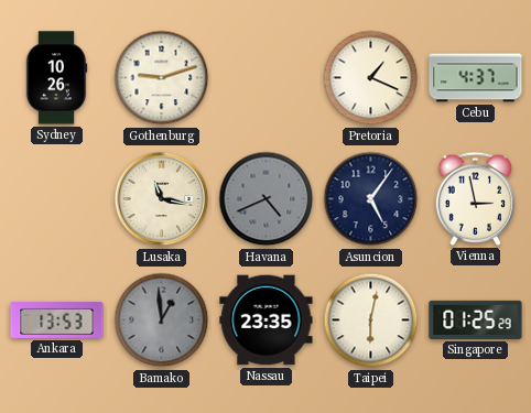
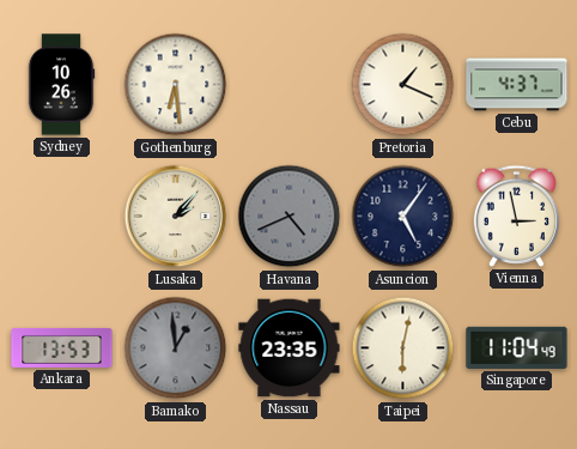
Gothenburg: 9:12 -> 6:29 (176, 85)
Lusaka: 11:17 -> 2:07 (176, 217)
Singapore: 01:25 -> 11:04 (517, 347)
